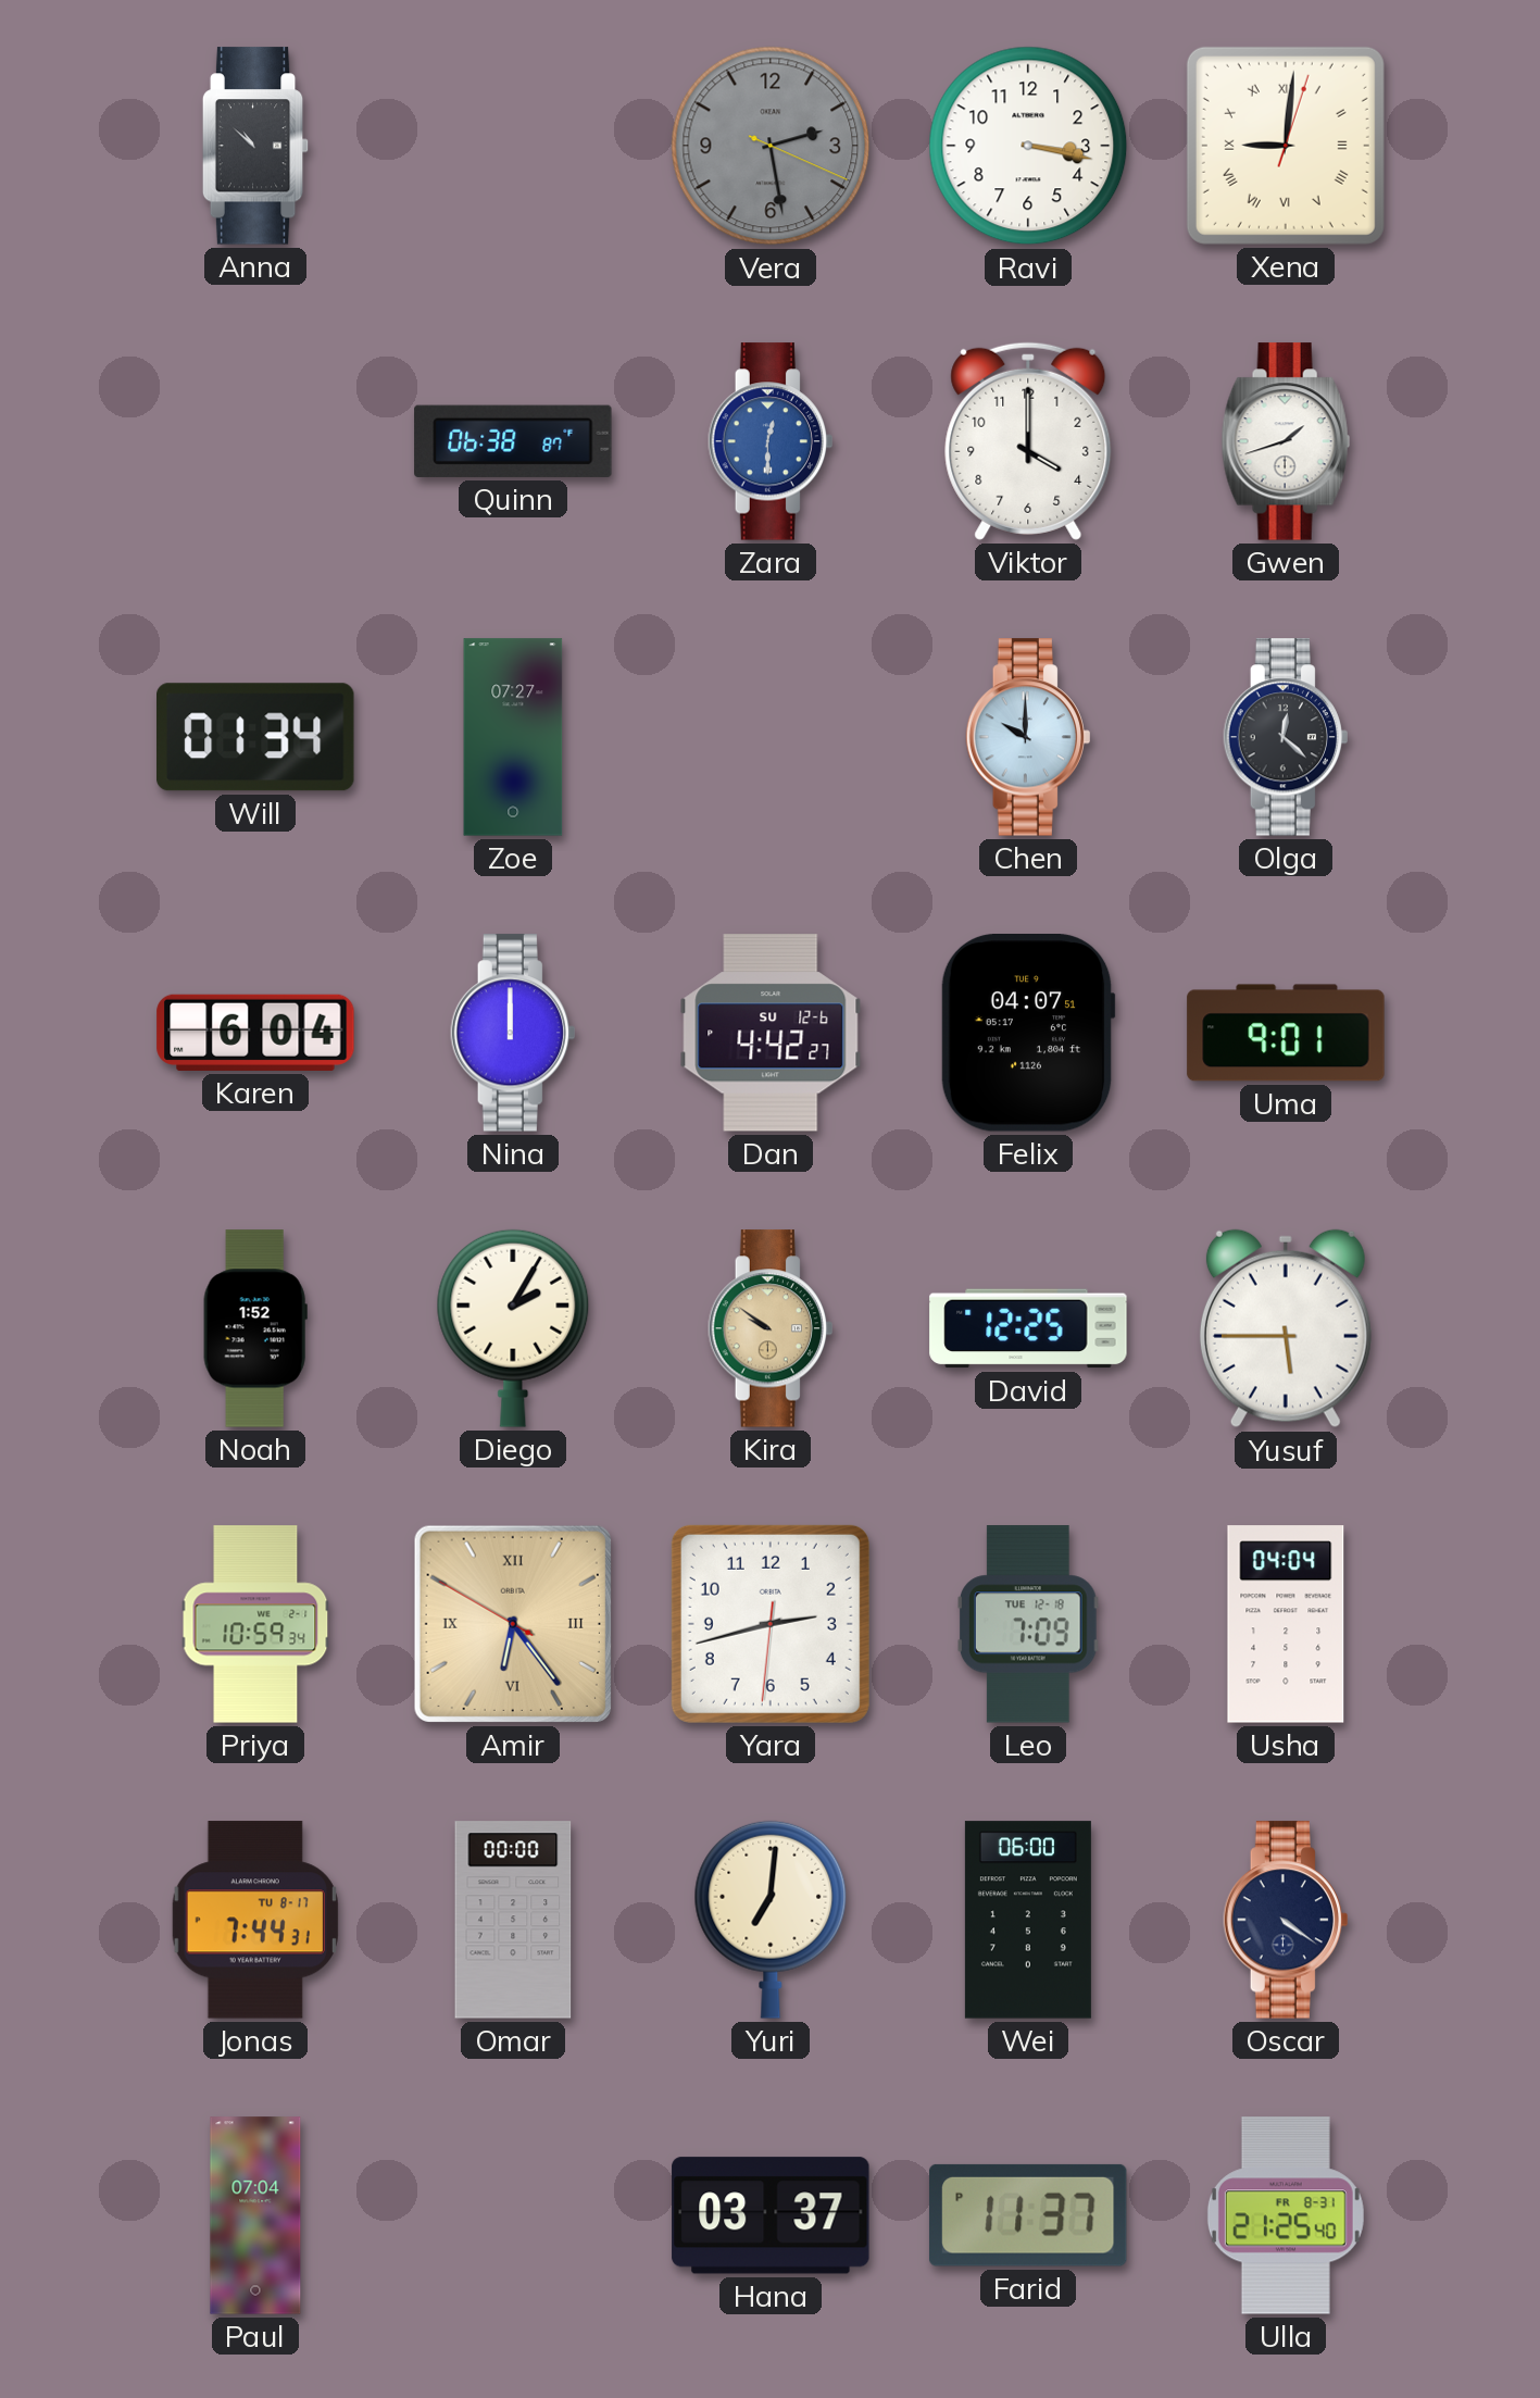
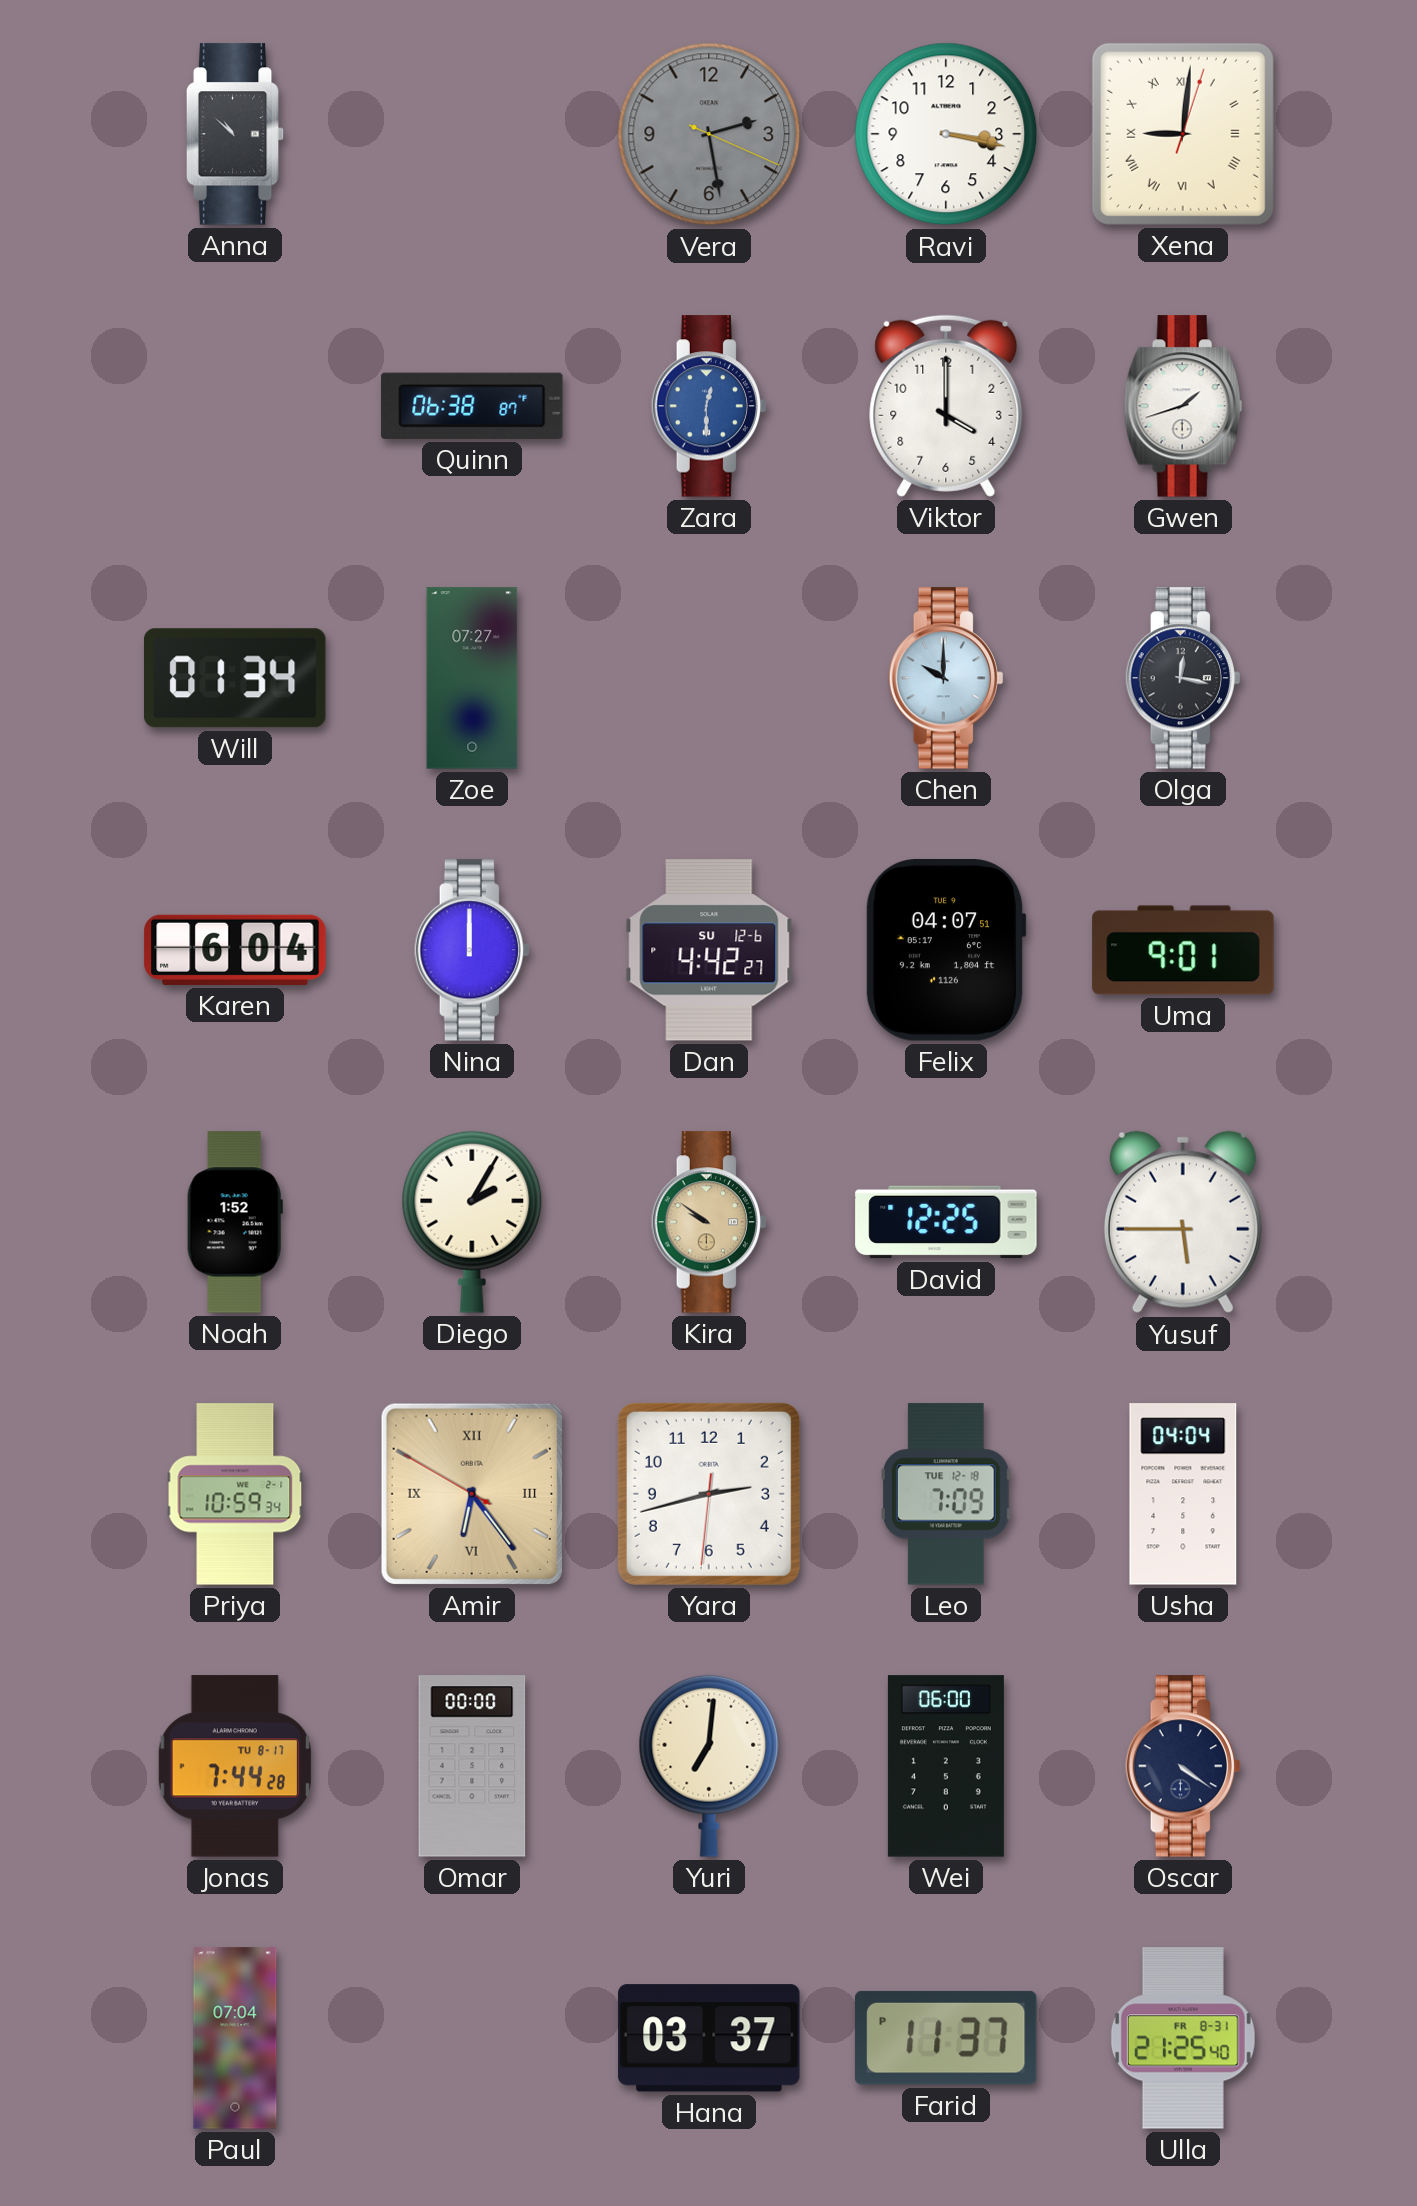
Olga: 12:22 -> 12:17 (1182, 678)
Jonas: 7:44:31 -> 7:44:28 (235, 1766)
